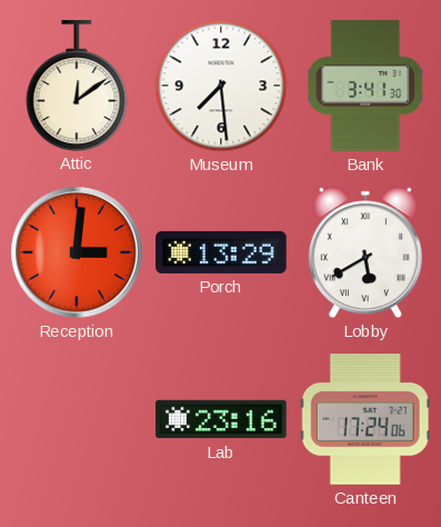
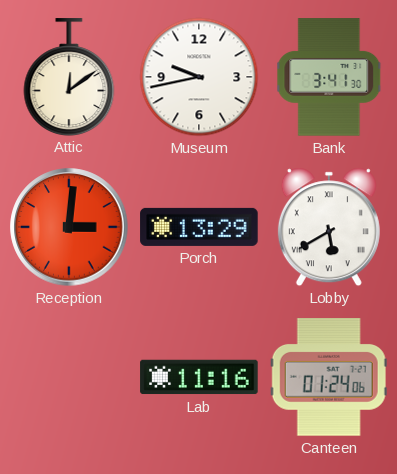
Museum: 7:29 -> 9:43 (199, 77)
Lab: 23:16 -> 11:16 (199, 377)
Canteen: 17:24 -> 01:24 (329, 377)
